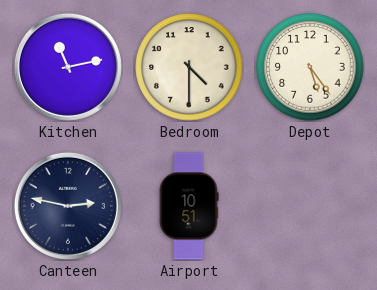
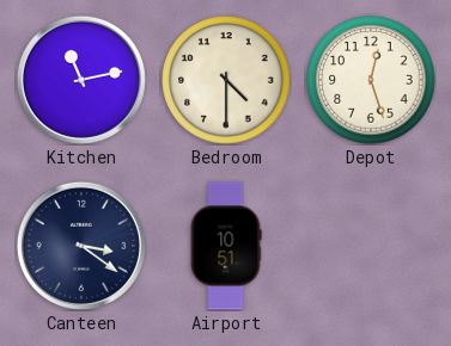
Depot: 5:24 -> 12:27 (371, 80)
Canteen: 2:47 -> 3:21 (81, 246)
